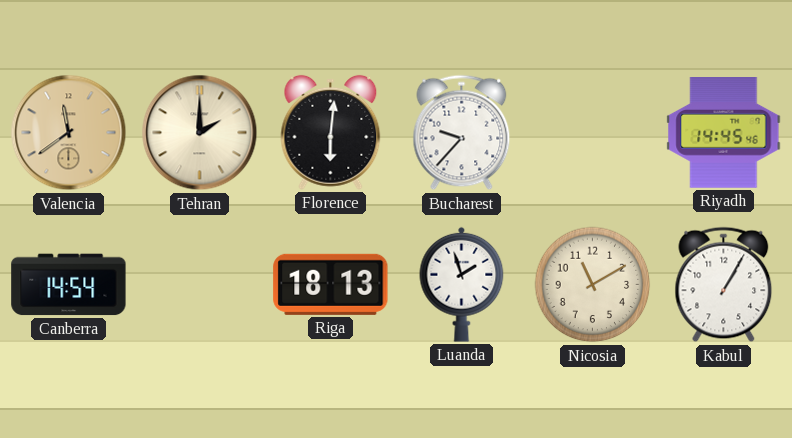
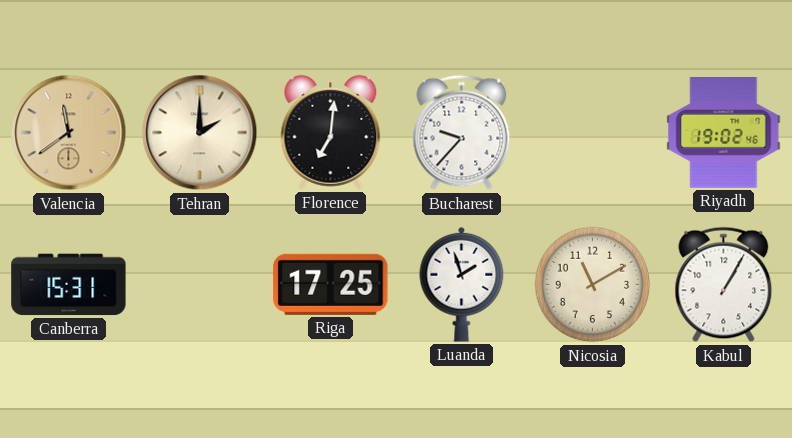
Florence: 6:01 -> 7:01 (331, 132)
Riyadh: 14:45 -> 19:02 (724, 133)
Canberra: 14:54 -> 15:31 (69, 285)
Riga: 18:13 -> 17:25 (331, 284)
